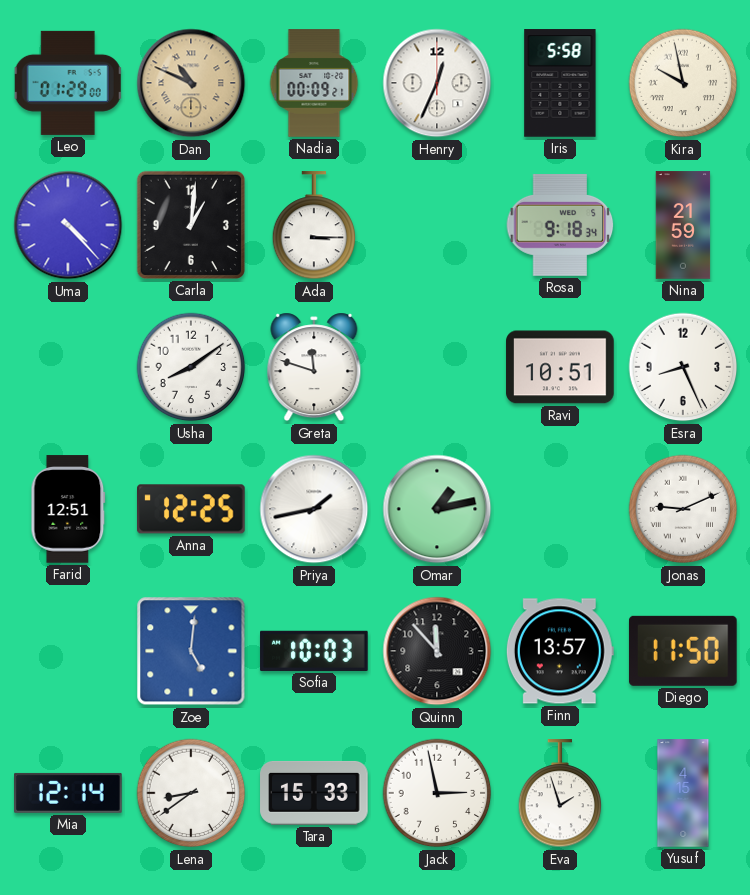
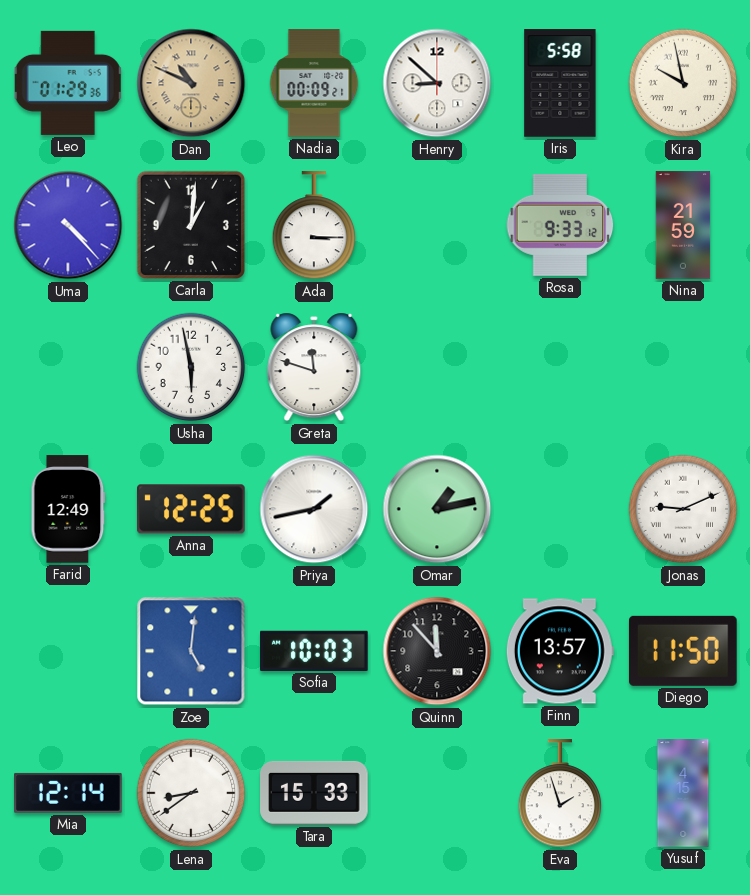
Leo: 01:29:00 -> 01:29:36 (68, 83)
Henry: 12:34 -> 8:52 (437, 83)
Rosa: 9:18 -> 9:33 (560, 225)
Usha: 8:09 -> 5:58 (191, 367)
Ravi: 10:51 -> none (560, 367)
Esra: 8:26 -> none (683, 367)
Farid: 12:51 -> 12:49 (68, 509)
Jack: 2:58 -> none (437, 793)
